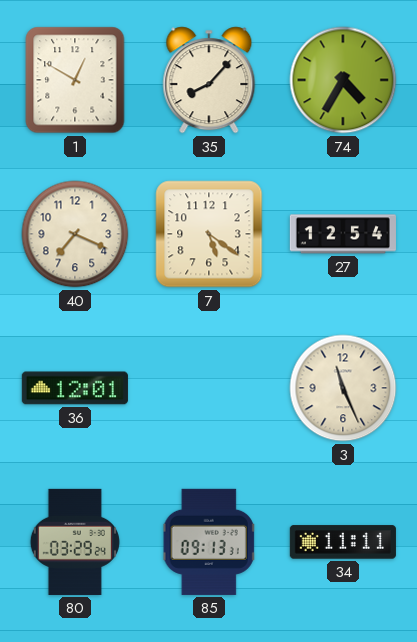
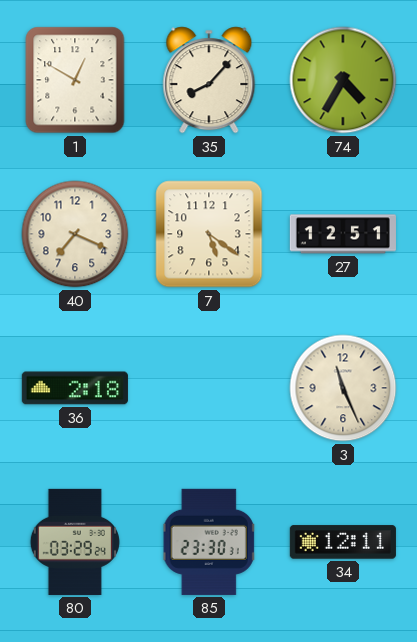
27: 12:54 -> 12:51 (343, 234)
36: 12:01 -> 2:18 (75, 388)
85: 09:13 -> 23:30 (209, 542)
34: 11:11 -> 12:11 (343, 542)
